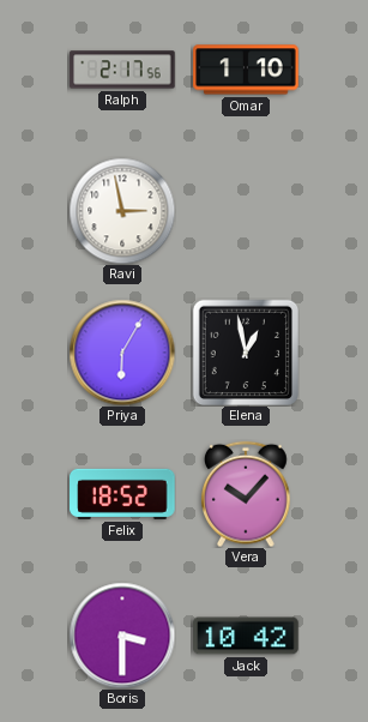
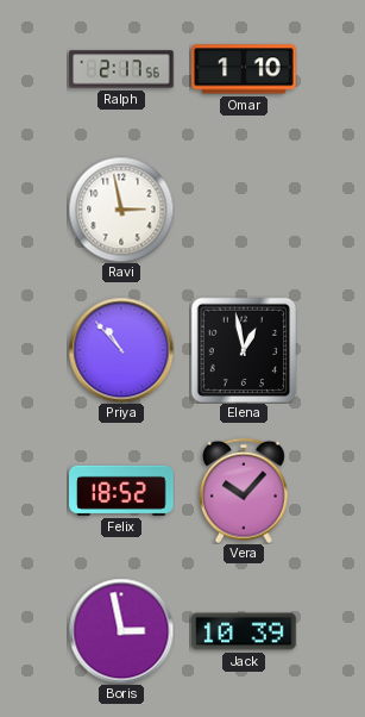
Priya: 6:05 -> 10:53 (121, 350)
Boris: 3:30 -> 2:58 (121, 631)
Jack: 10:42 -> 10:39 (244, 631)
